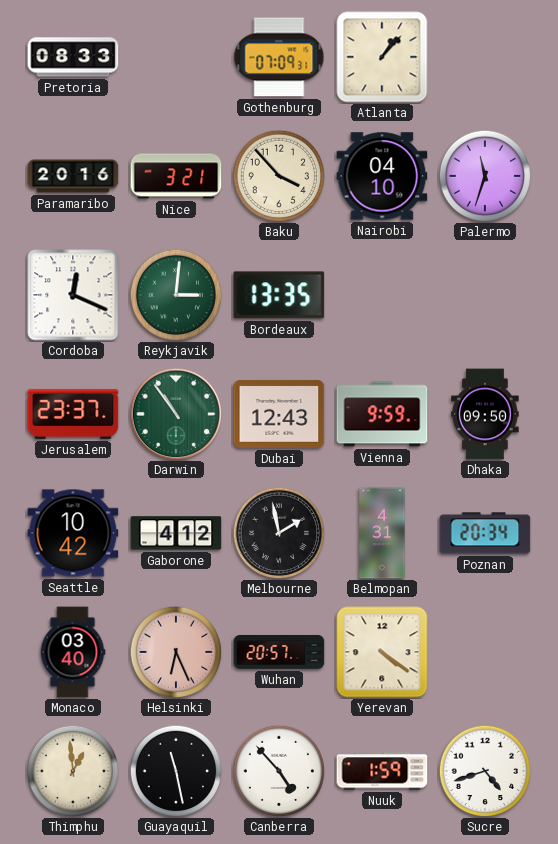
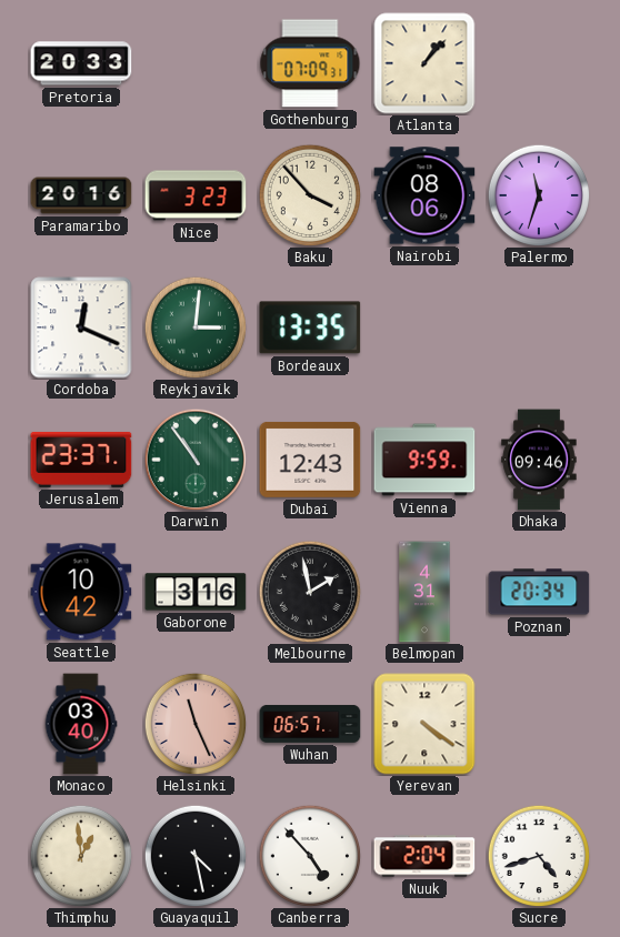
Pretoria: 08:33 -> 20:33 (81, 63)
Nice: 3:21 -> 3:23 (196, 195)
Nairobi: 04:10 -> 08:06 (424, 195)
Dhaka: 09:50 -> 09:46 (539, 460)
Gaborone: 4:12 -> 3:16 (196, 592)
Helsinki: 6:26 -> 11:26 (196, 724)
Wuhan: 20:57 -> 06:57 (310, 724)
Guayaquil: 11:28 -> 4:28 (196, 856)
Nuuk: 1:59 -> 2:04 (424, 856)
